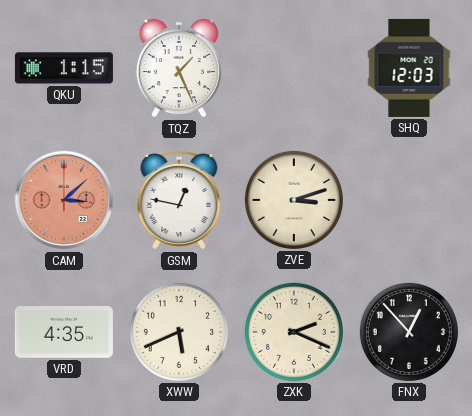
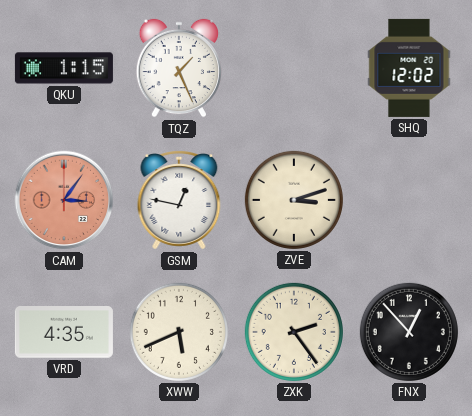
SHQ: 12:03 -> 12:02 (409, 68)
CAM: 3:08 -> 3:06 (64, 200)
ZXK: 2:19 -> 2:24 (294, 332)
